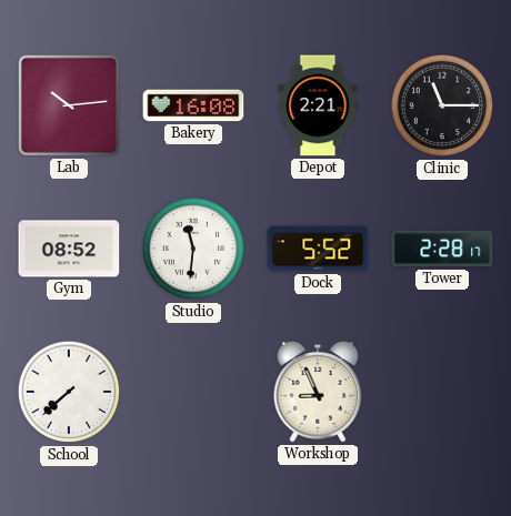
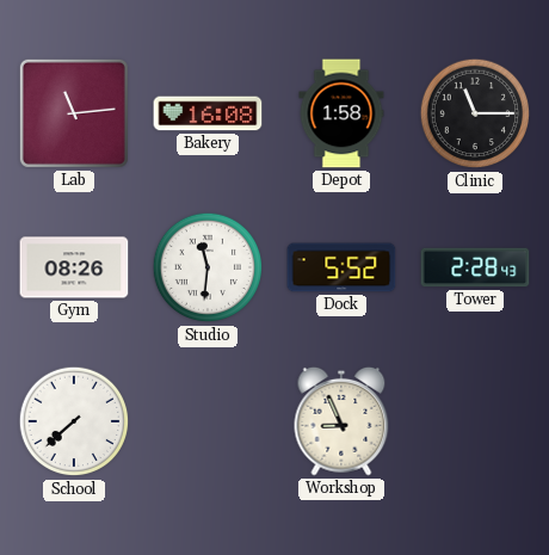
Lab: 10:14 -> 11:14 (74, 113)
Depot: 2:21 -> 1:58 (341, 113)
Gym: 08:52 -> 08:26 (74, 267)
Tower: 2:28:17 -> 2:28:43 (475, 267)
